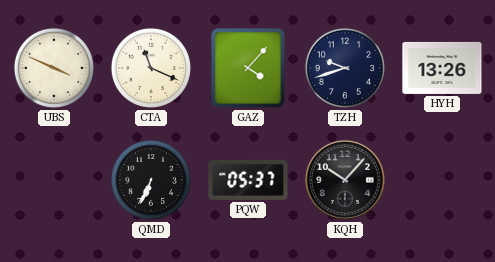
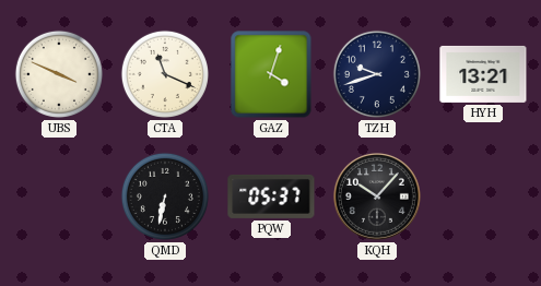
GAZ: 4:07 -> 4:03 (271, 74)
HYH: 13:26 -> 13:21 (483, 74)
QMD: 6:34 -> 6:32 (165, 196)
